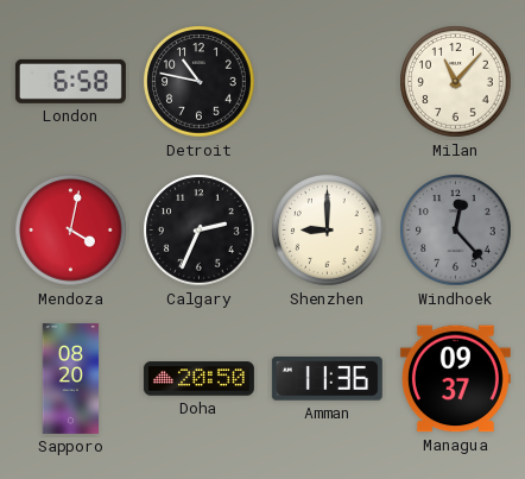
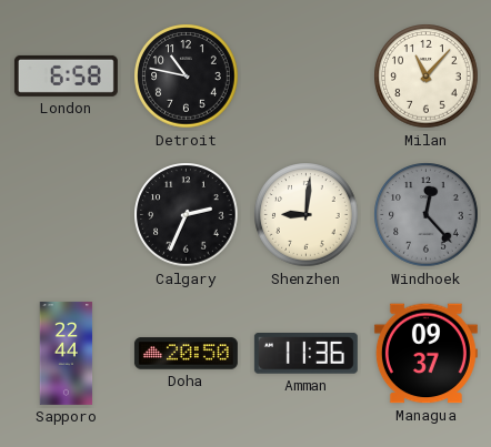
Mendoza: 4:02 -> none (71, 231)
Shenzhen: 9:00 -> 9:01 (307, 215)
Sapporo: 08:20 -> 22:44 (67, 353)
